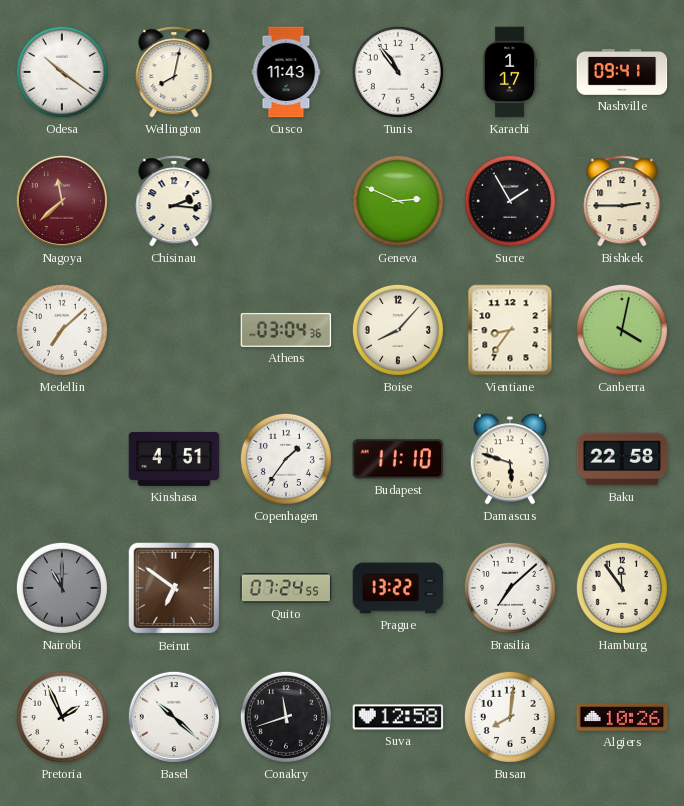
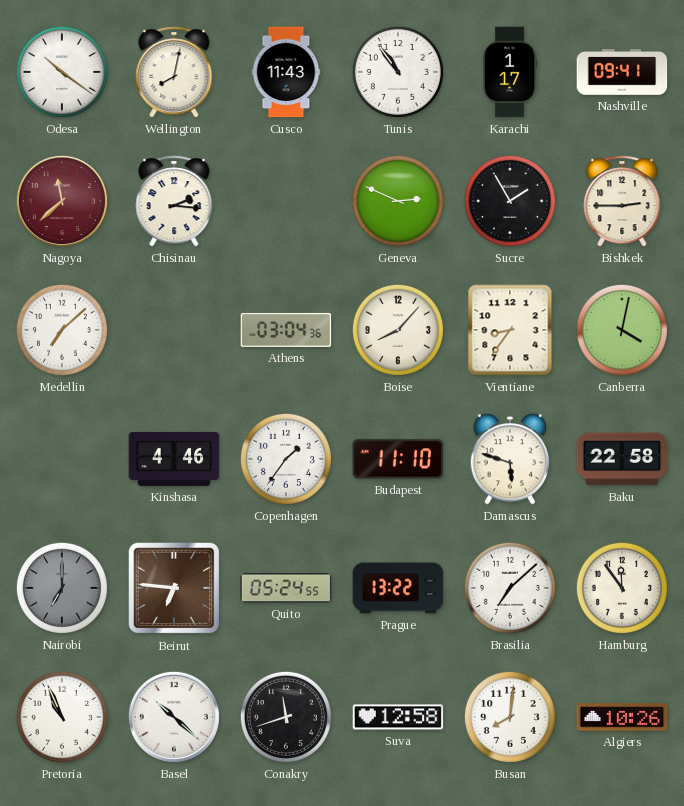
Kinshasa: 4:51 -> 4:46 (174, 459)
Nairobi: 11:00 -> 7:00 (62, 588)
Beirut: 6:51 -> 6:46 (174, 588)
Quito: 07:24 -> 05:24 (286, 588)
Pretoria: 1:56 -> 10:56 (62, 717)
